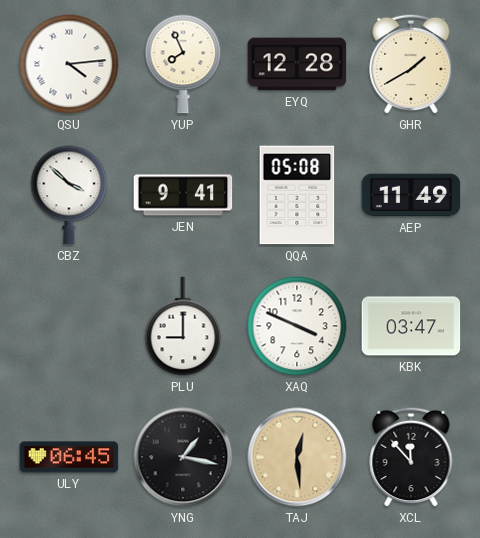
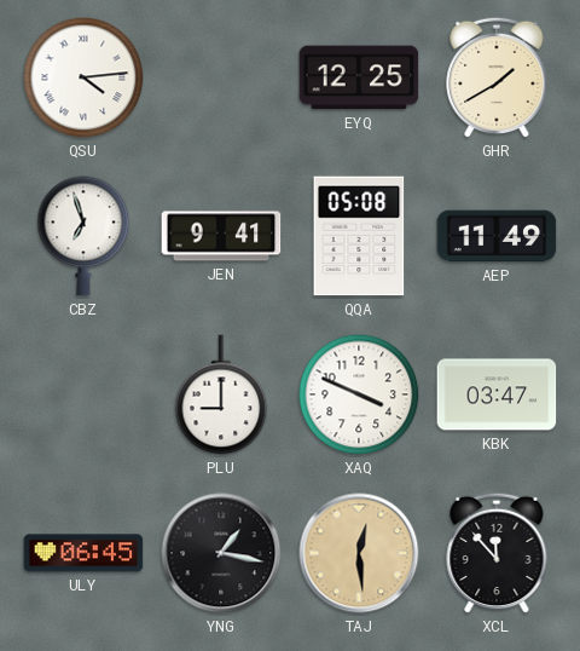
YUP: 7:56 -> none (183, 64)
EYQ: 12:28 -> 12:25 (359, 77)
CBZ: 3:52 -> 6:57 (83, 236)
